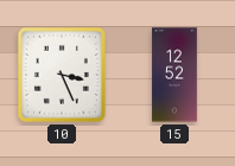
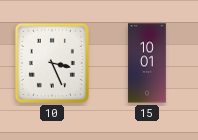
15: 12:52 -> 10:01 (147, 63)
